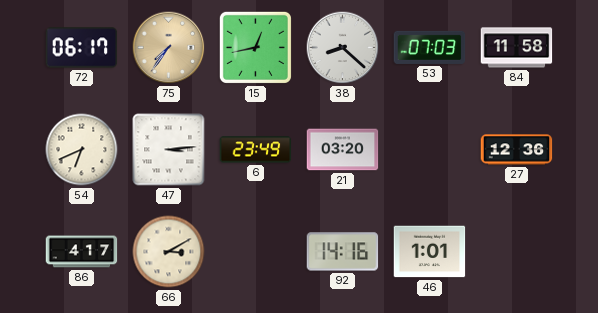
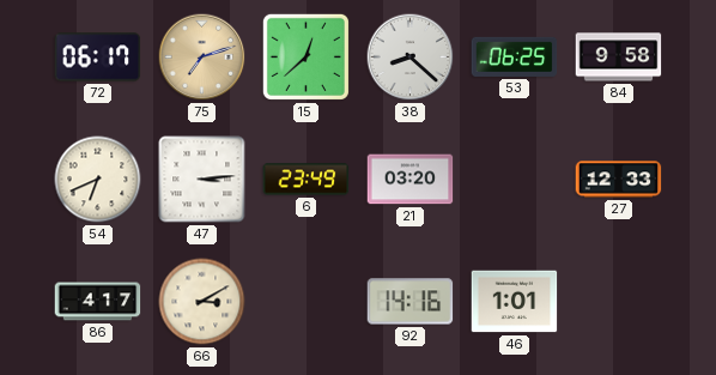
75: 7:36 -> 7:12 (202, 58)
15: 12:43 -> 12:38 (305, 56)
53: 07:03 -> 06:25 (515, 56)
84: 11:58 -> 9:58 (619, 58)
27: 12:36 -> 12:33 (619, 180)
